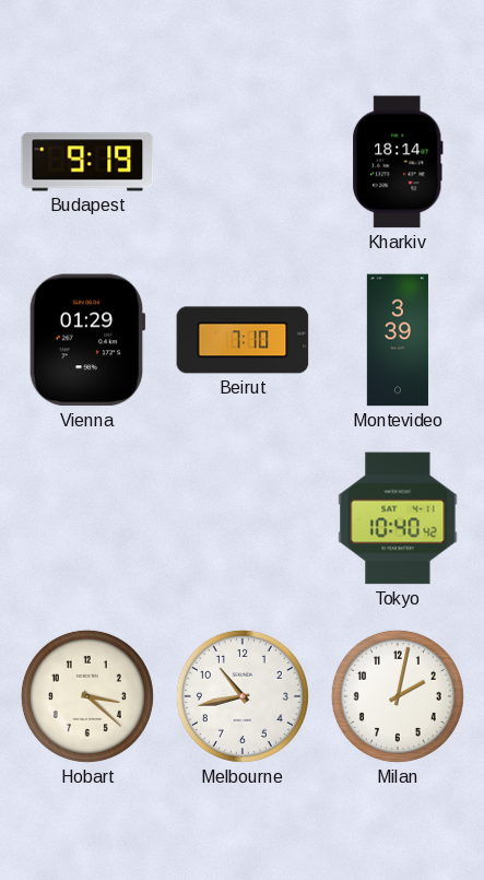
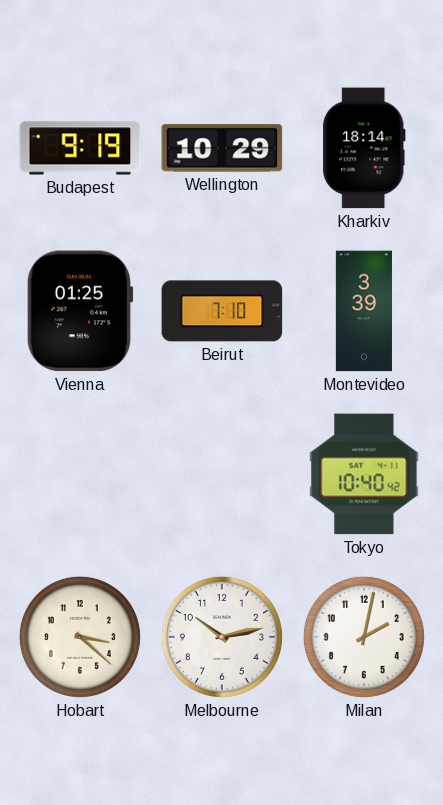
Wellington: none -> 10:29 (222, 148)
Vienna: 01:29 -> 01:25 (80, 311)
Melbourne: 10:43 -> 10:13 (222, 637)
